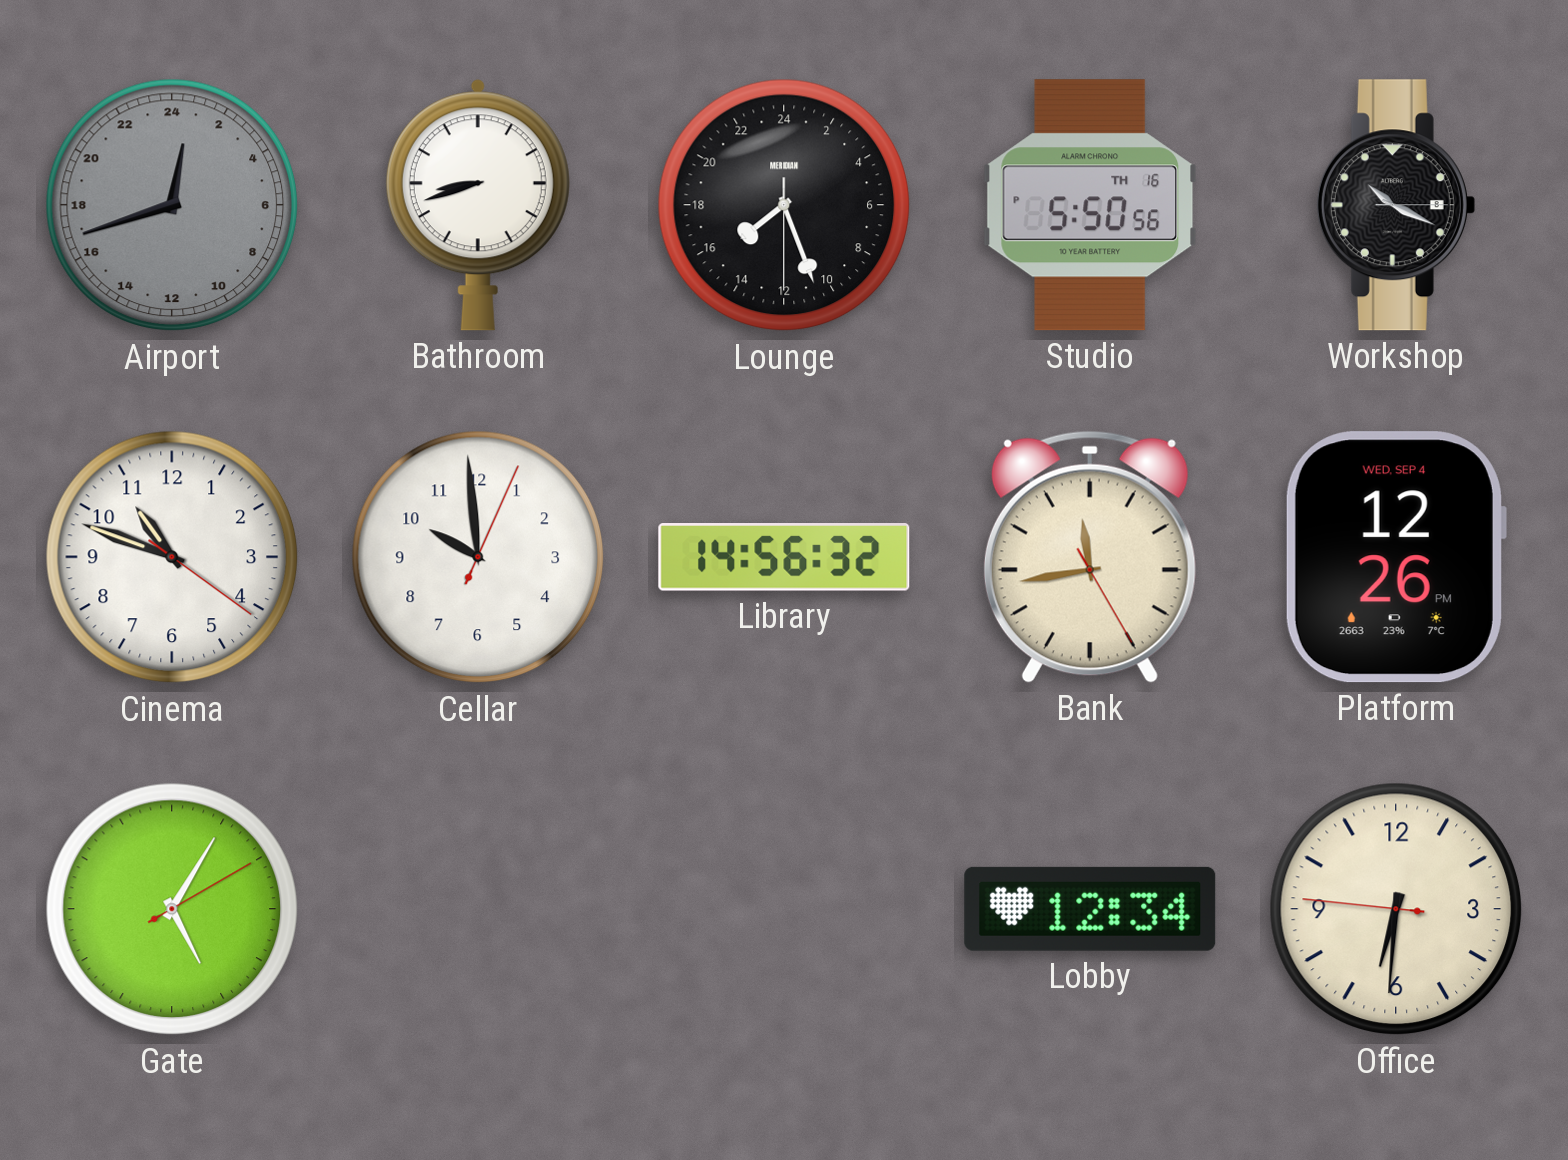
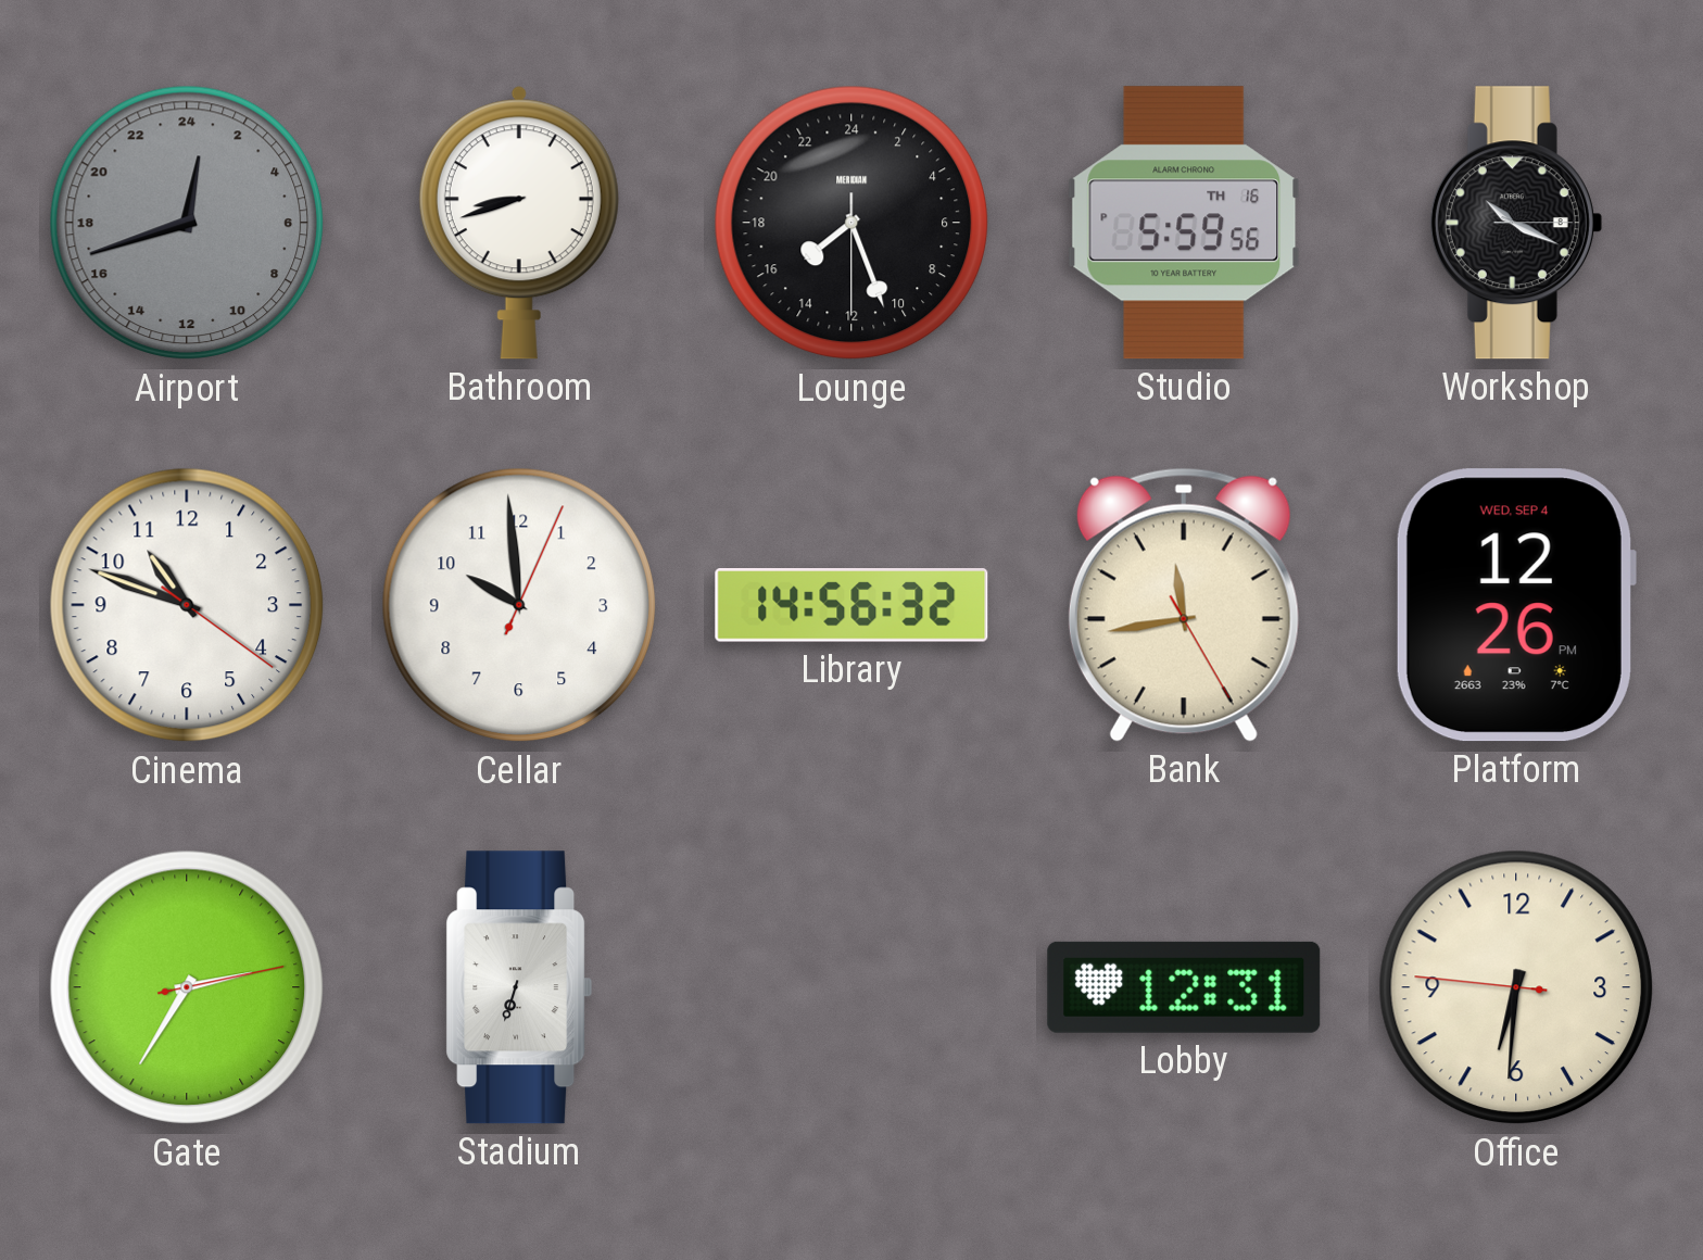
Studio: 5:50 -> 5:59 (1184, 223)
Gate: 5:05 -> 2:35 (187, 987)
Stadium: none -> 6:33 (519, 987)
Lobby: 12:34 -> 12:31 (1184, 987)
